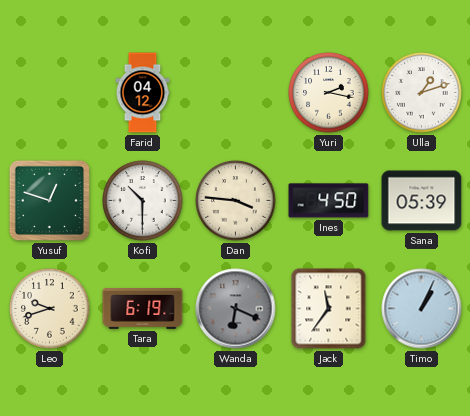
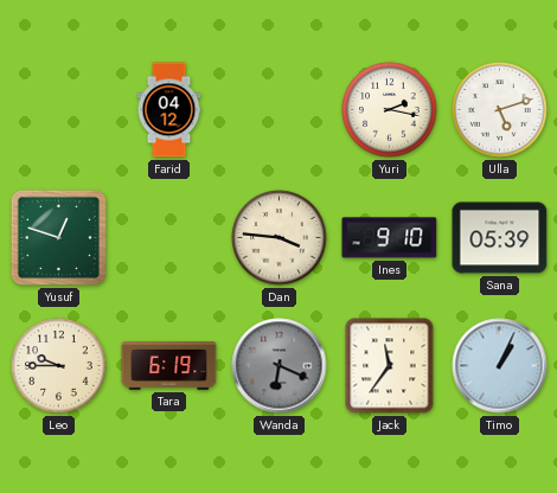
Ulla: 1:12 -> 5:12 (500, 110)
Kofi: 10:30 -> none (143, 201)
Ines: 4:50 -> 9:10 (390, 238)
Leo: 9:42 -> 9:45 (59, 366)
